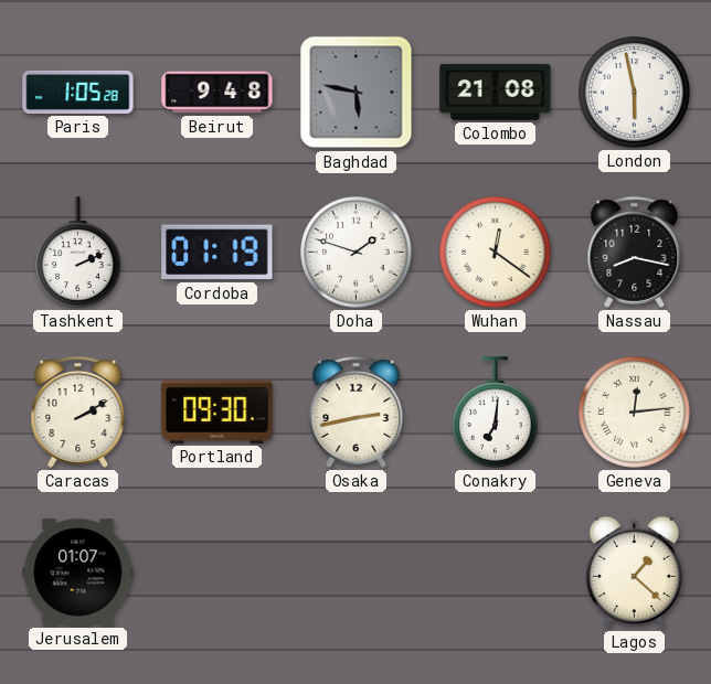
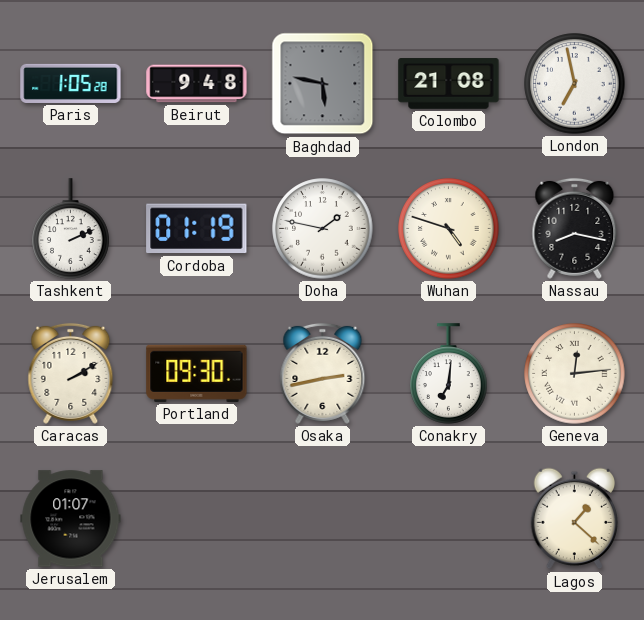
London: 5:58 -> 6:58 (575, 84)
Doha: 1:48 -> 1:47 (323, 229)
Wuhan: 12:21 -> 4:48 (449, 229)
